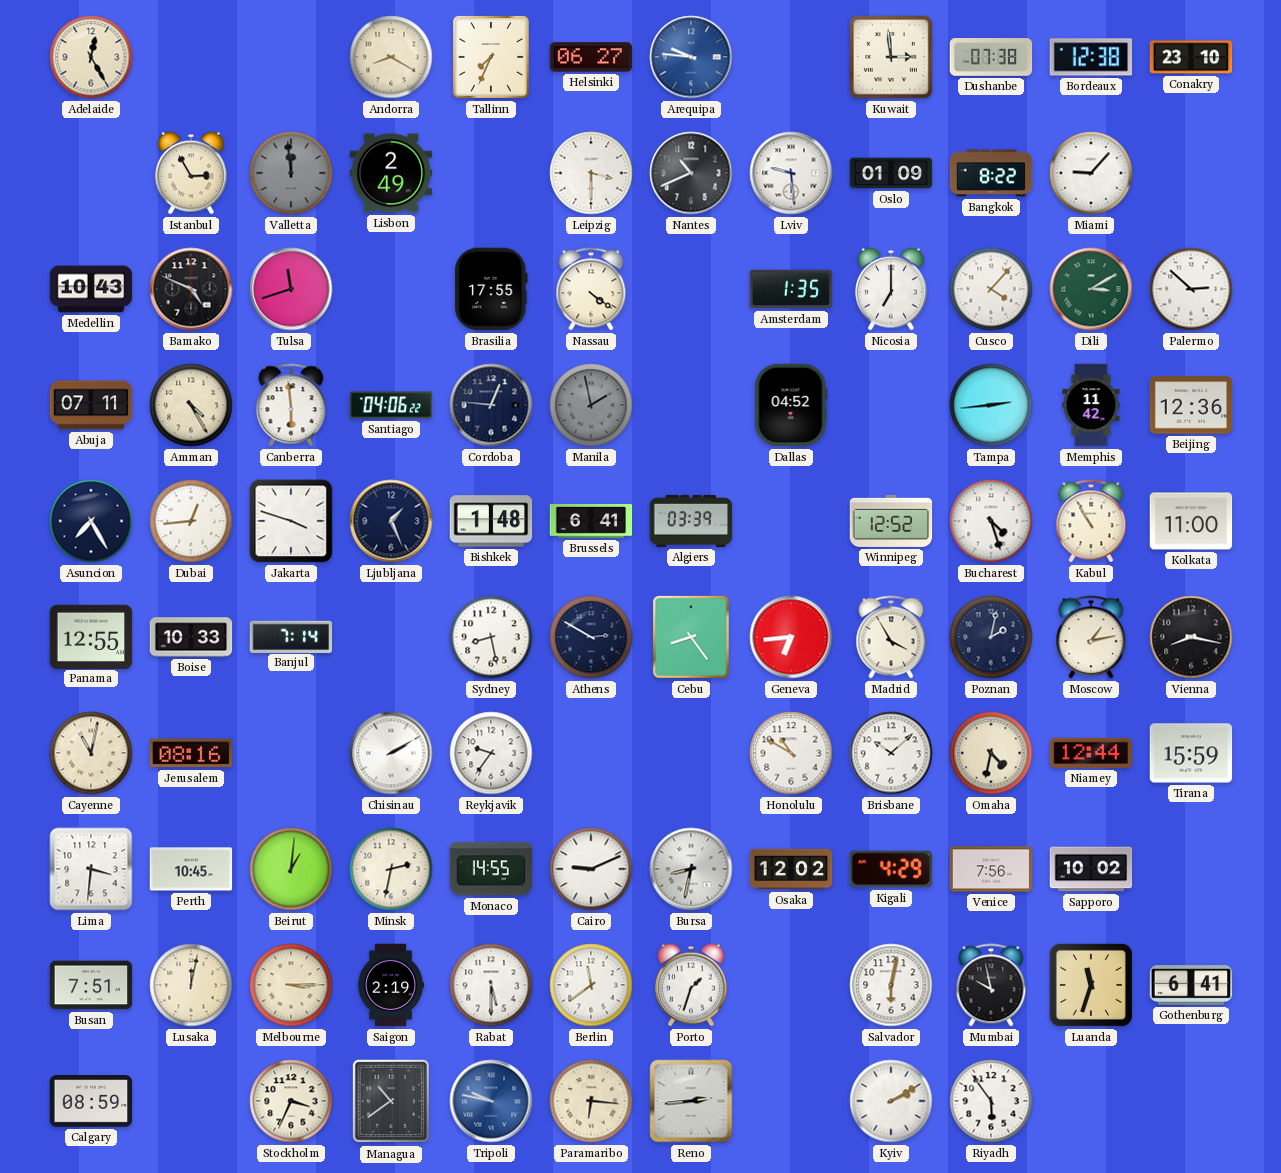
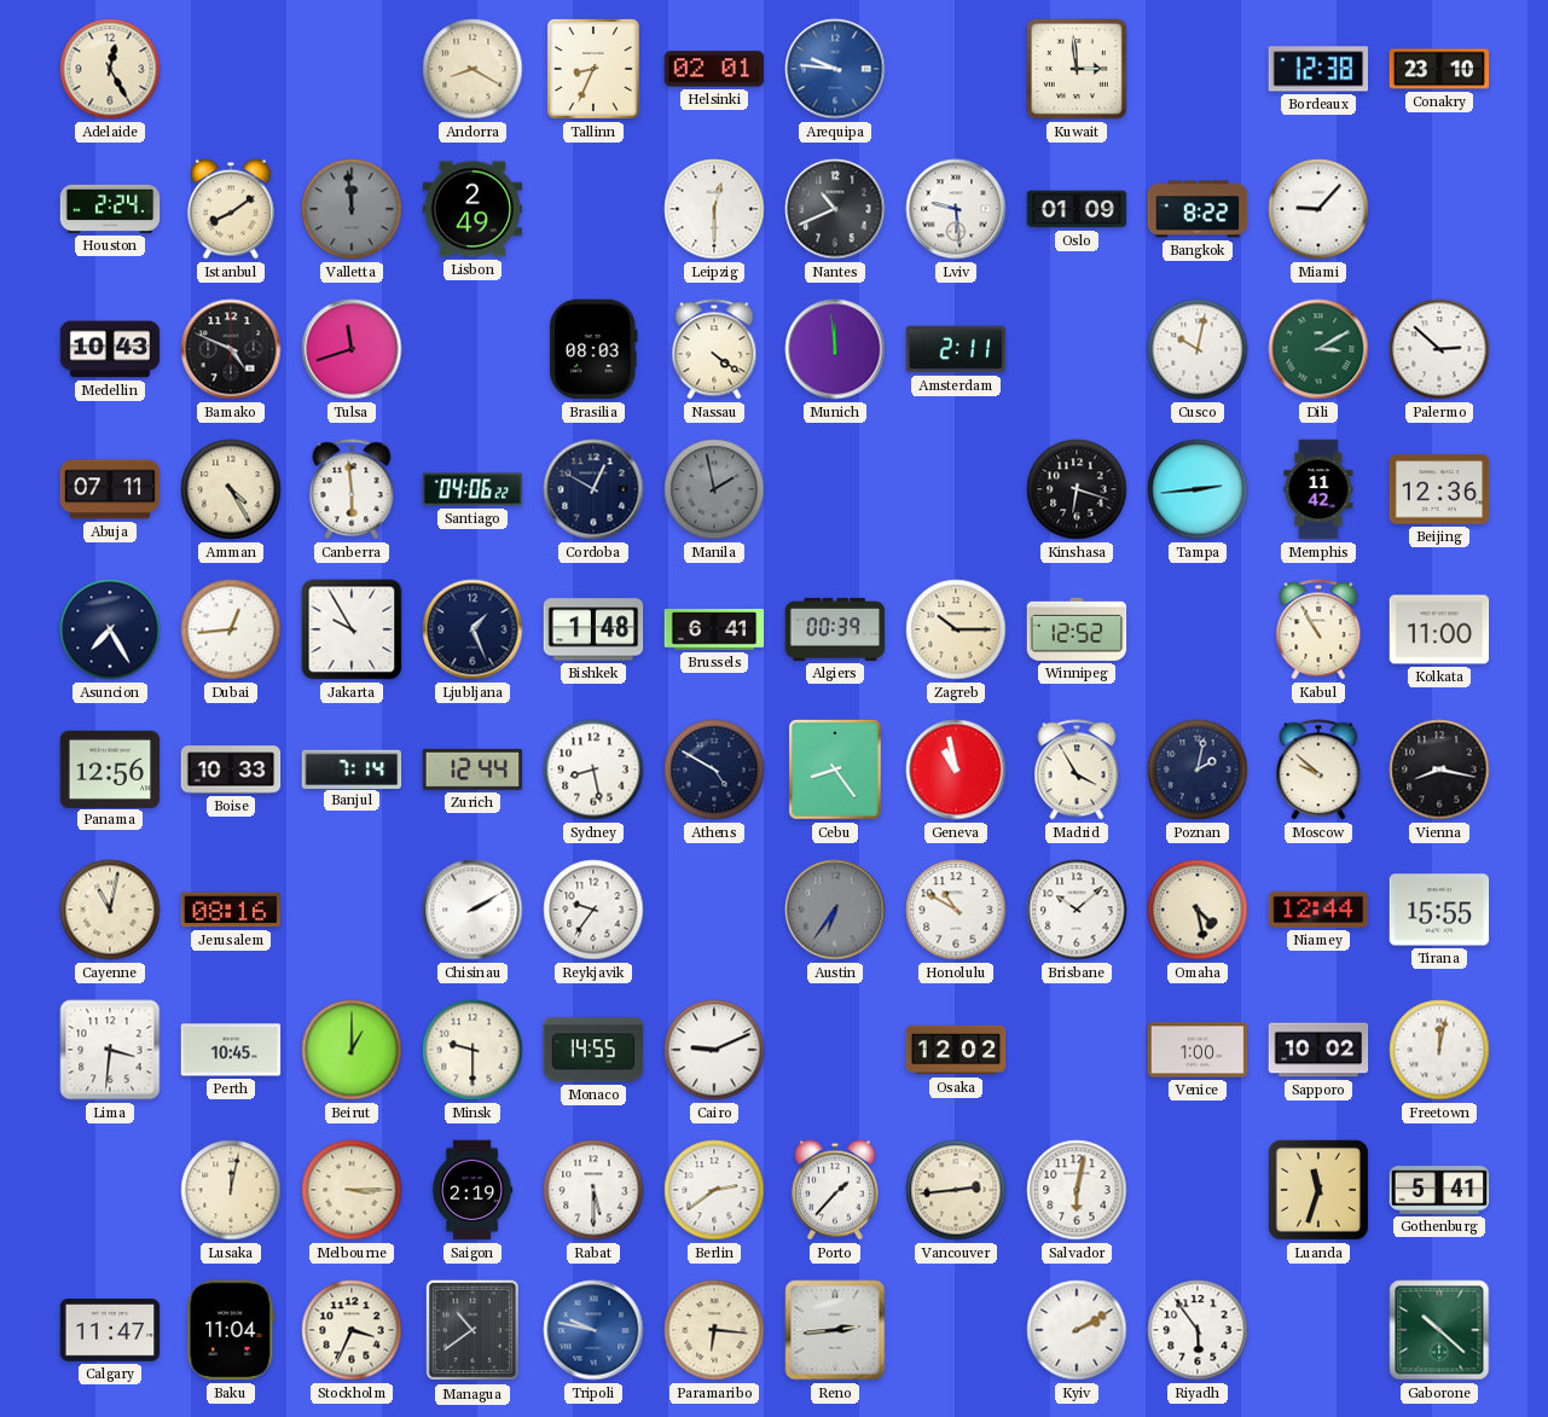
Tallinn: 7:34 -> 8:34 (593, 70)
Helsinki: 06:27 -> 02:01 (714, 69)
Dushanbe: 07:38 -> none (991, 58)
Houston: none -> 2:24 (110, 209)
Istanbul: 2:55 -> 8:09 (231, 209)
Leipzig: 3:30 -> 12:30 (714, 209)
Brasilia: 17:55 -> 08:03 (593, 349)
Munich: none -> 11:59 (835, 349)
Amsterdam: 1:35 -> 2:11 (956, 349)
Nicosia: 7:00 -> none (891, 289)
Cusco: 4:07 -> 10:02 (1198, 349)
Cordoba: 12:46 -> 12:50 (593, 489)
Dallas: 04:52 -> none (791, 405)
Kinshasa: none -> 6:18 (1077, 489)
Jakarta: 3:48 -> 9:55 (352, 629)
Algiers: 03:39 -> 00:39 (835, 629)
Zagreb: none -> 10:15 (956, 629)
Bucharest: 4:27 -> none (991, 521)
Panama: 12:55 -> 12:56 (110, 768)
Zurich: none -> 12:44 (472, 770)
Athens: 2:50 -> 4:50 (714, 770)
Geneva: 6:44 -> 10:58 (956, 770)
Moscow: 1:13 -> 9:52 (1318, 770)
Austin: none -> 6:36 (835, 910)
Omaha: 4:32 -> 4:28 (1198, 910)
Tirana: 15:59 -> 15:55 (1439, 910)
Beirut: 1:01 -> 1:00 (352, 1050)
Minsk: 2:32 -> 9:30 (472, 1050)
Bursa: 8:32 -> none (691, 869)
Kigali: 4:29 -> none (890, 869)
Venice: 7:56 -> 1:00 (1198, 1050)
Freetown: none -> 12:02 (1439, 1050)
Busan: 7:51 -> none (91, 985)
Berlin: 11:39 -> 2:39 (714, 1190)
Porto: 1:33 -> 1:37 (835, 1190)
Vancouver: none -> 2:44 (956, 1190)
Mumbai: 9:58 -> none (991, 985)
Gothenburg: 6:41 -> 5:41 (1439, 1190)
Calgary: 08:59 -> 11:47 (110, 1330)
Baku: none -> 11:04 (231, 1330)
Gaborone: none -> 10:22 (1439, 1330)
